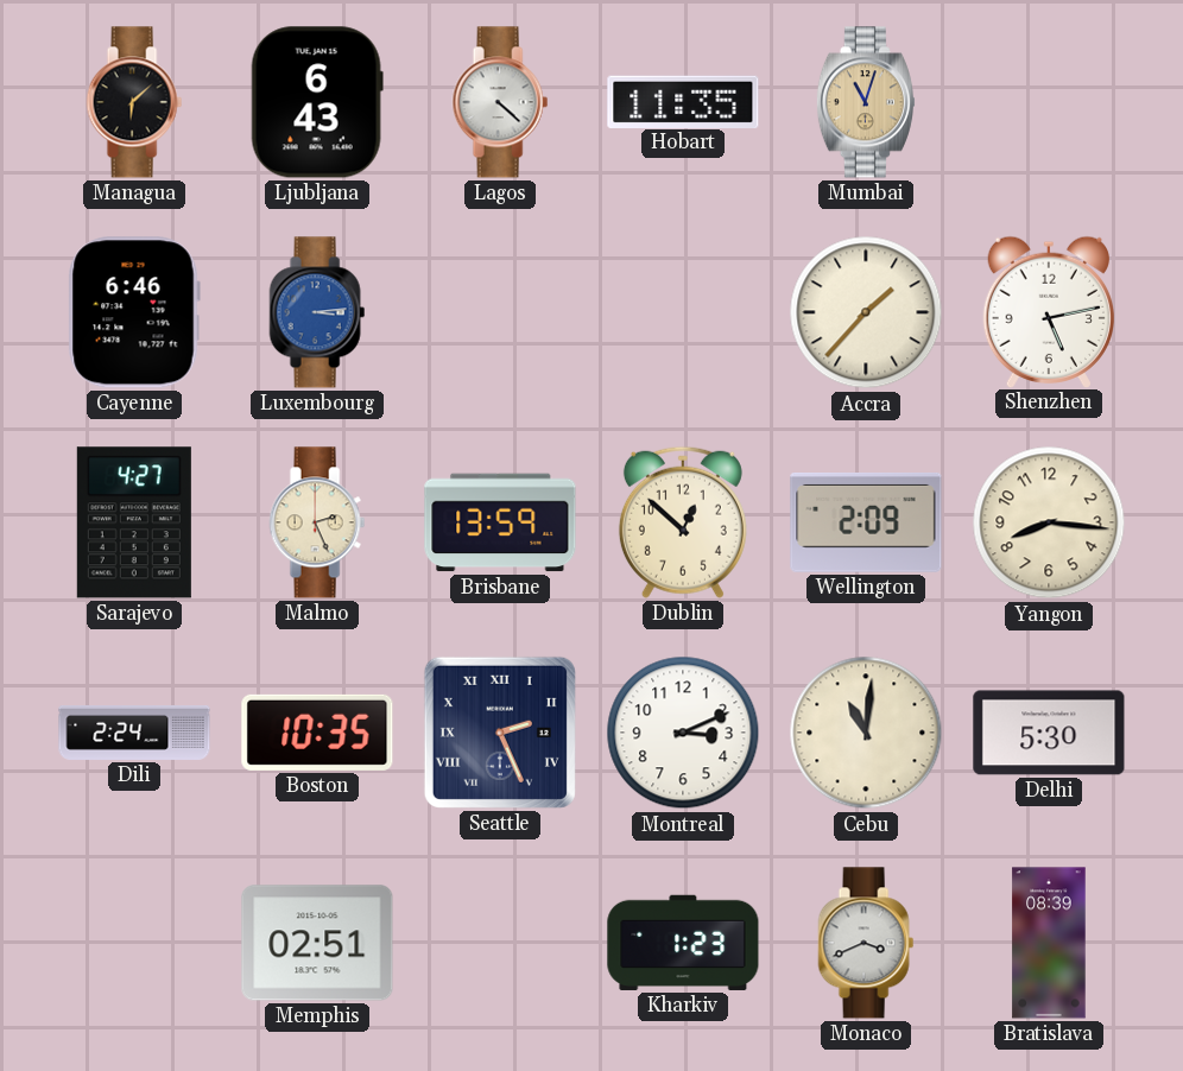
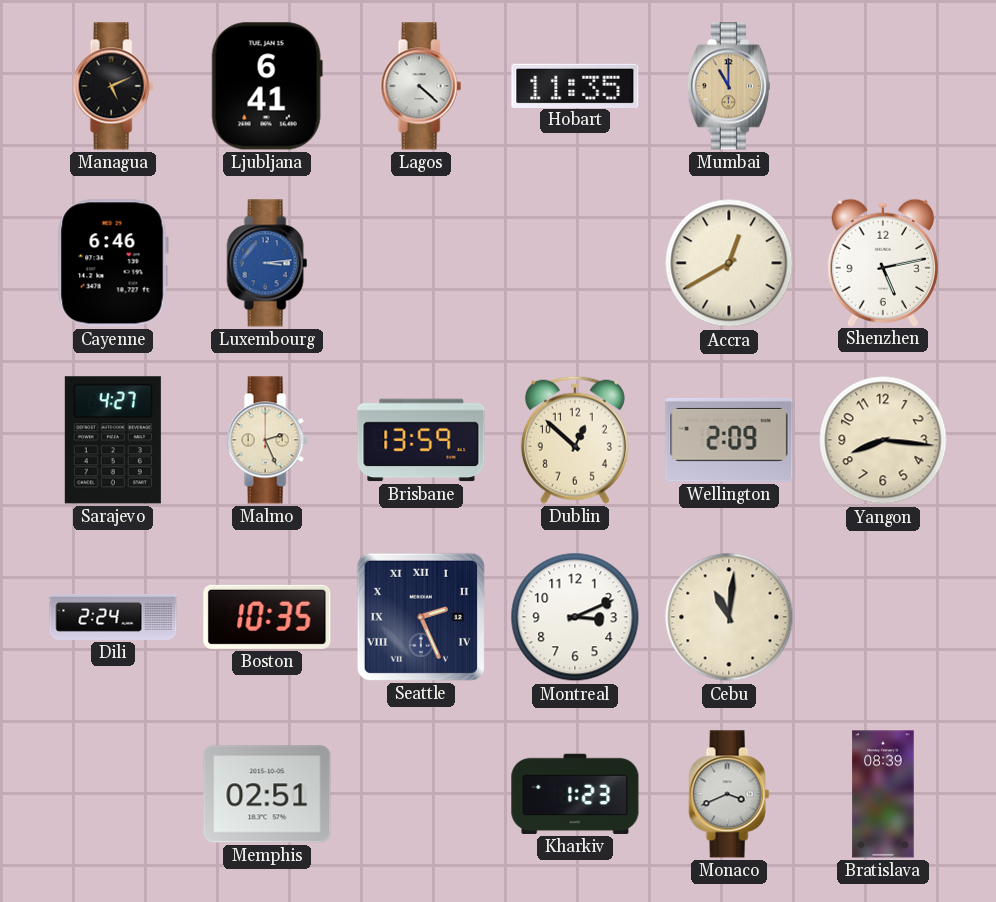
Managua: 6:08 -> 5:11 (113, 86)
Ljubljana: 6:43 -> 6:41 (267, 86)
Mumbai: 11:03 -> 11:00 (729, 86)
Accra: 1:37 -> 12:40 (729, 263)
Delhi: 5:30 -> none (1049, 733)
